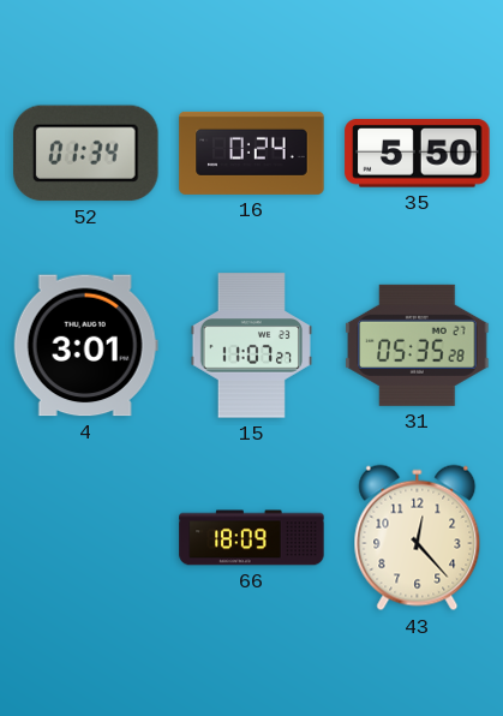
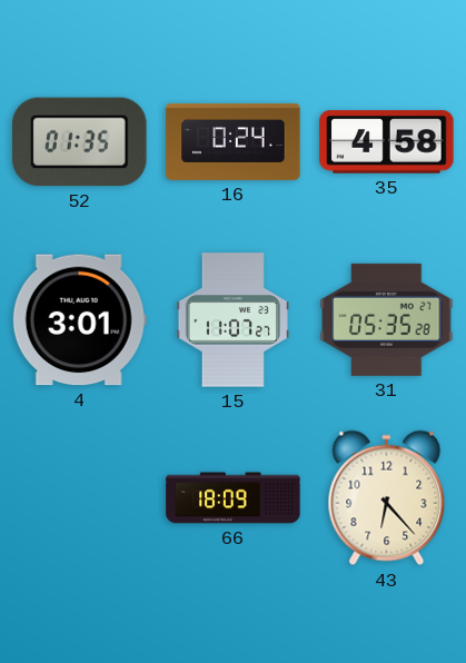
52: 01:34 -> 01:35 (80, 142)
35: 5:50 -> 4:58 (387, 142)
43: 12:23 -> 6:23 (387, 498)
